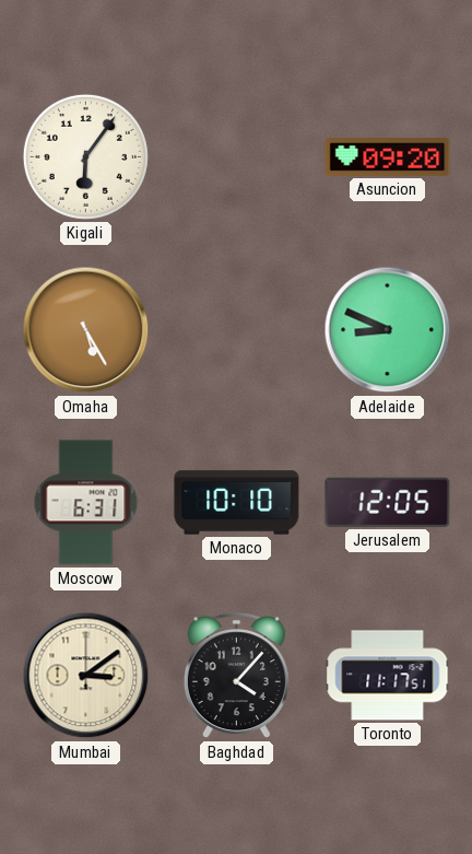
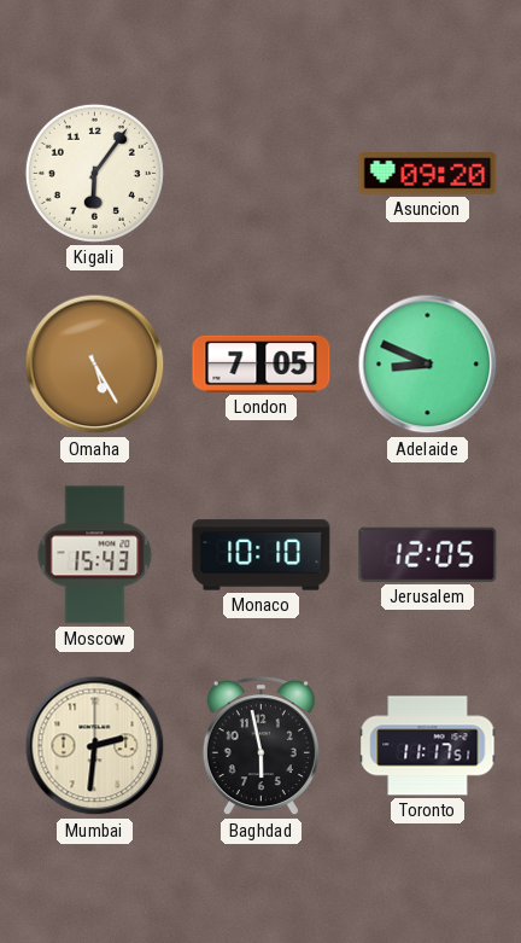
London: none -> 7:05 (262, 363)
Moscow: 6:31 -> 15:43 (95, 555)
Mumbai: 3:09 -> 2:31 (95, 746)
Baghdad: 4:07 -> 5:58 (260, 747)
